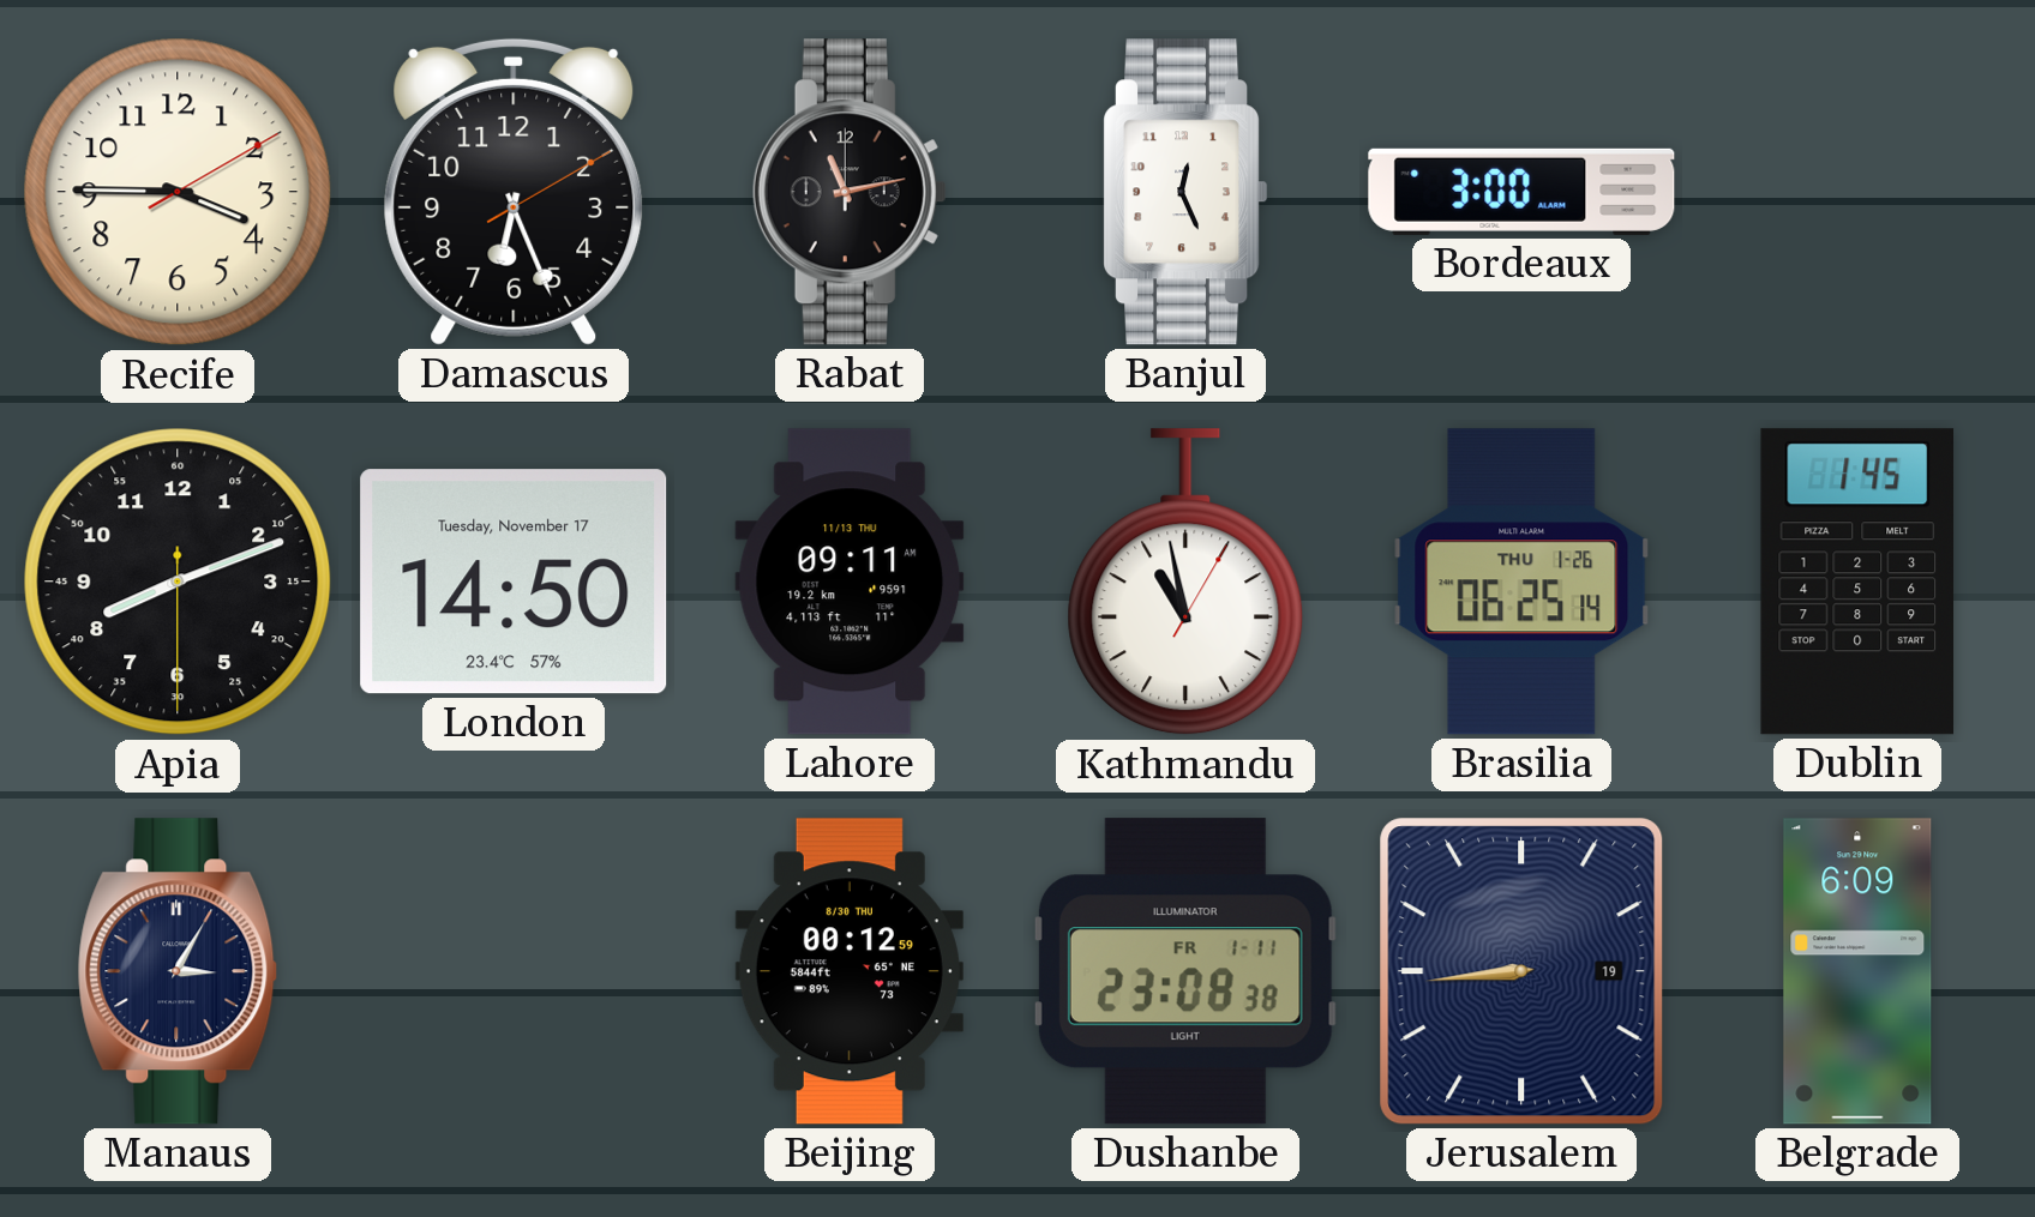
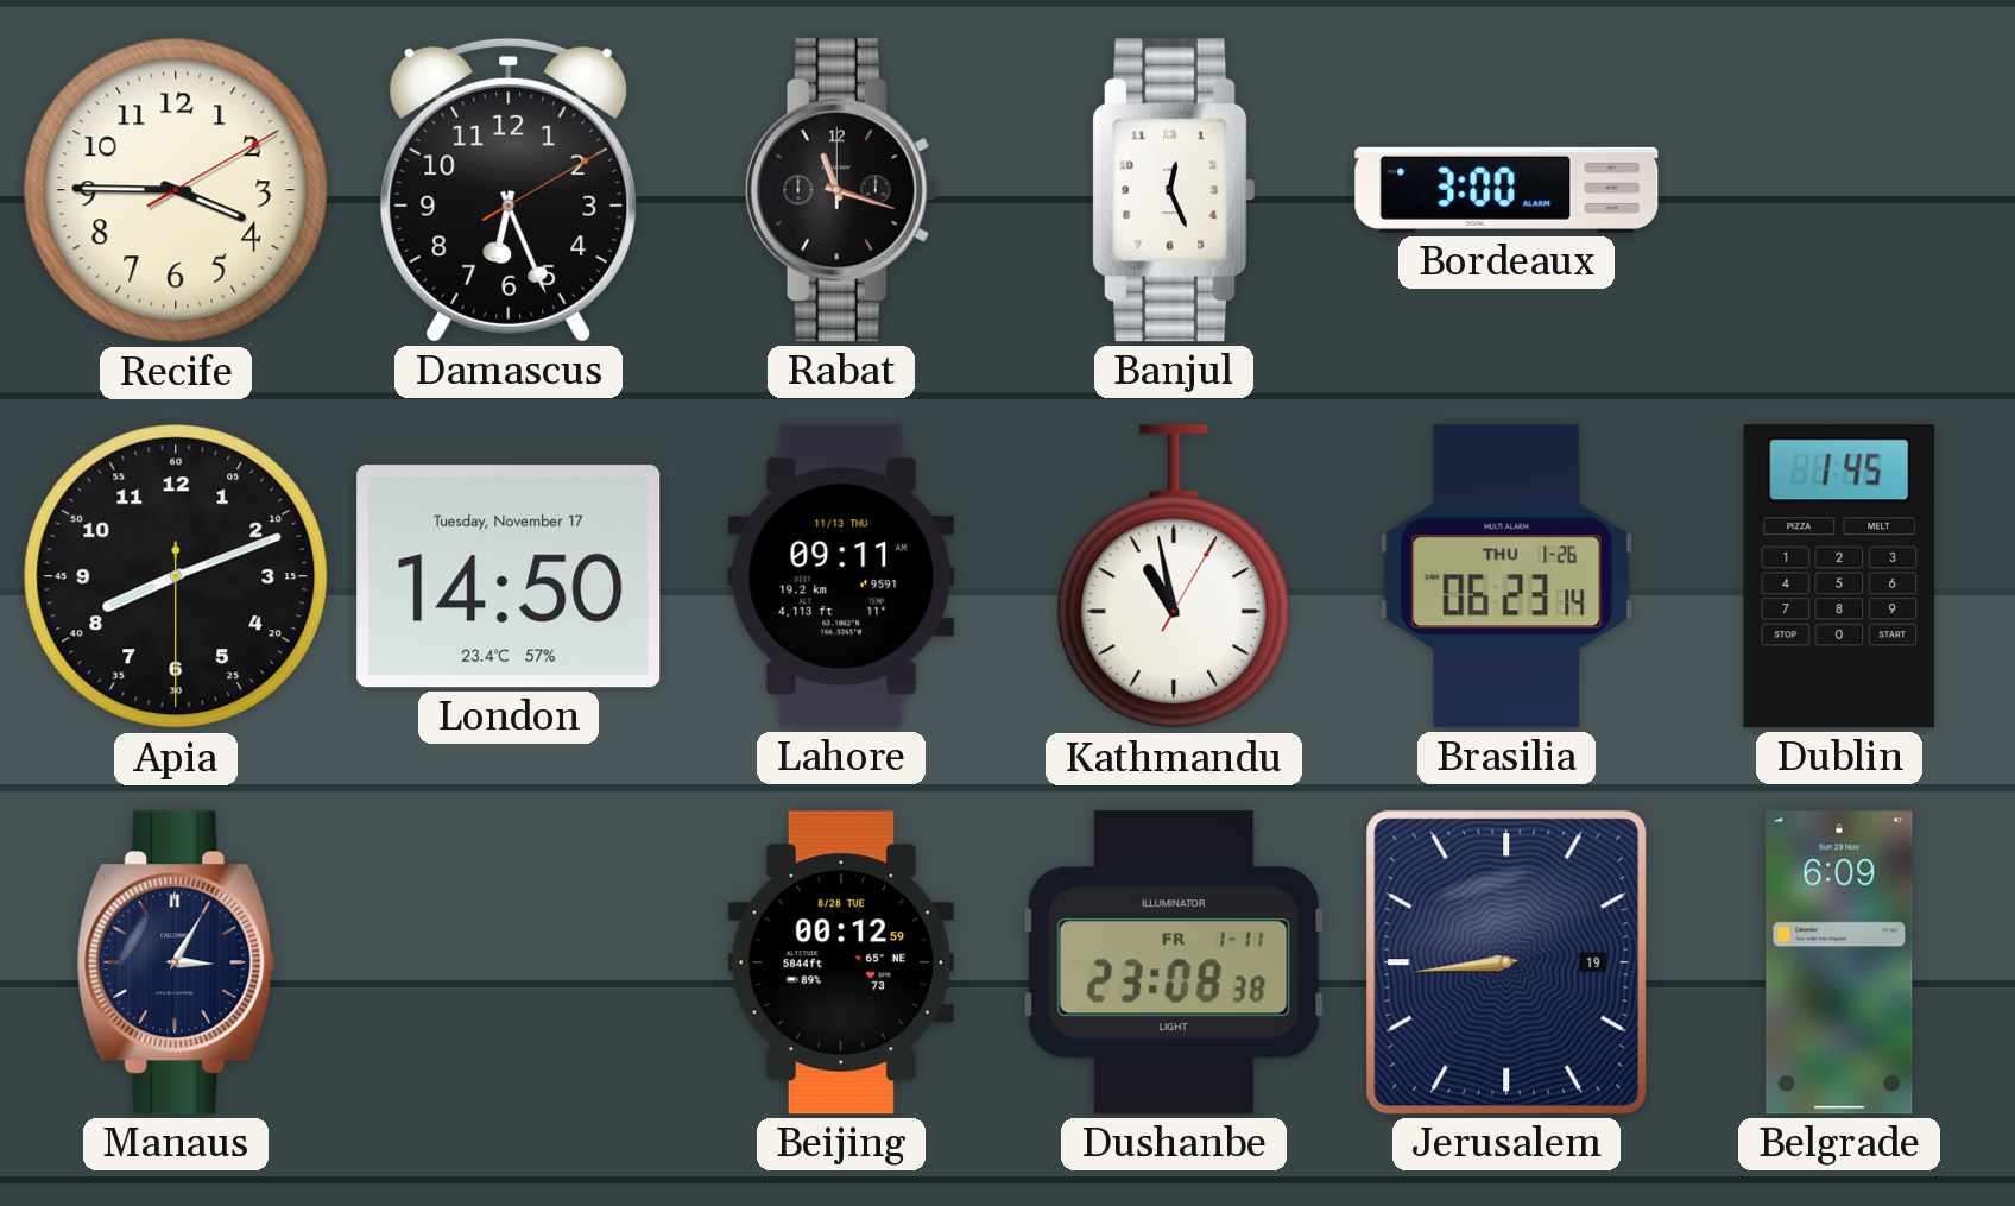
Rabat: 11:13 -> 11:18 (841, 190)
Brasilia: 06:25 -> 06:23 (1506, 576)
Beijing date: 8/30 THU -> 8/28 TUE (841, 962)
